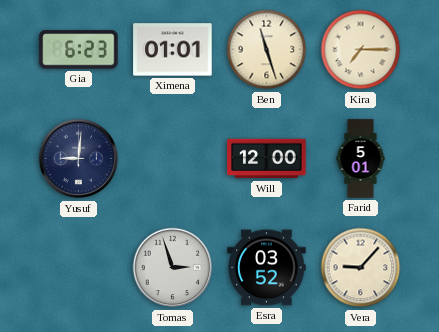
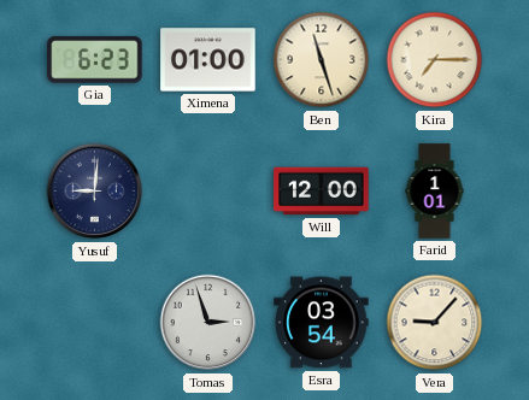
Ximena: 01:01 -> 01:00 (208, 60)
Farid: 5:01 -> 1:01 (435, 192)
Esra: 03:52 -> 03:54 (322, 323)
